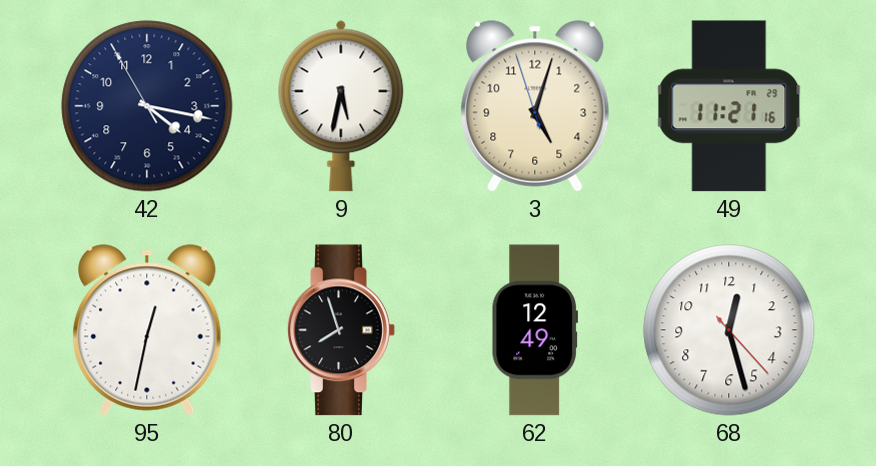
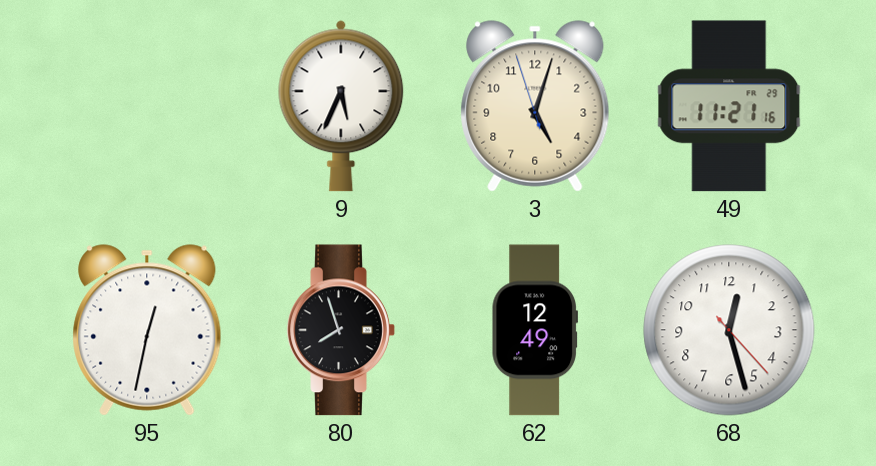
42: 4:16 -> none (147, 106)
9: 5:32 -> 5:34 (341, 106)
